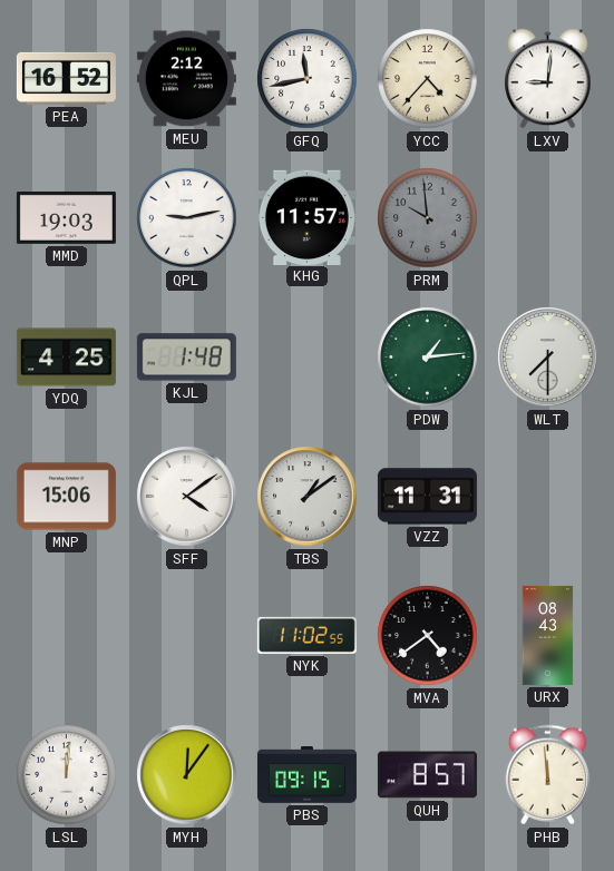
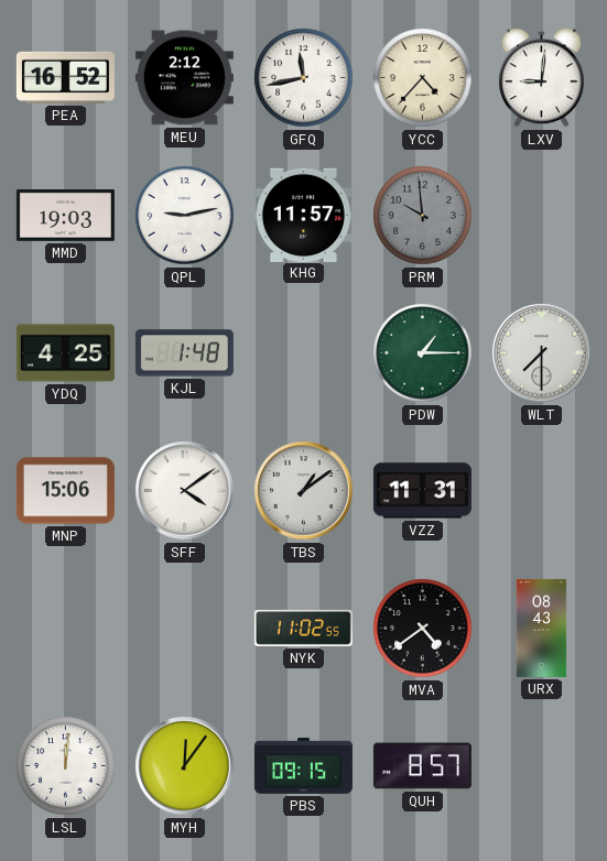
PDW: 1:14 -> 1:15 (423, 353)
PHB: 11:59 -> none (547, 775)
